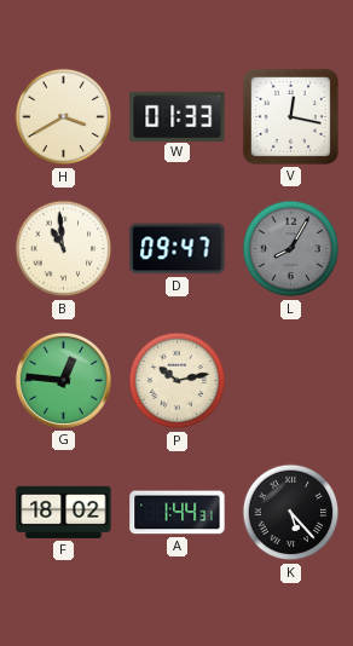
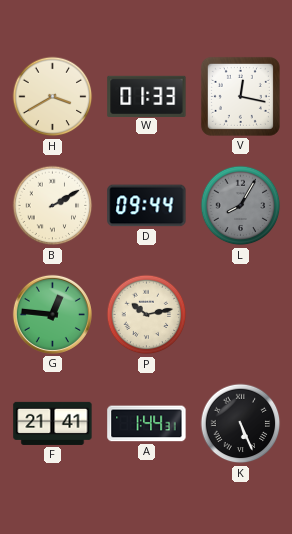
B: 10:59 -> 2:10 (53, 206)
D: 09:47 -> 09:44 (147, 206)
F: 18:02 -> 21:41 (53, 423)
K: 5:23 -> 5:26 (241, 424)
